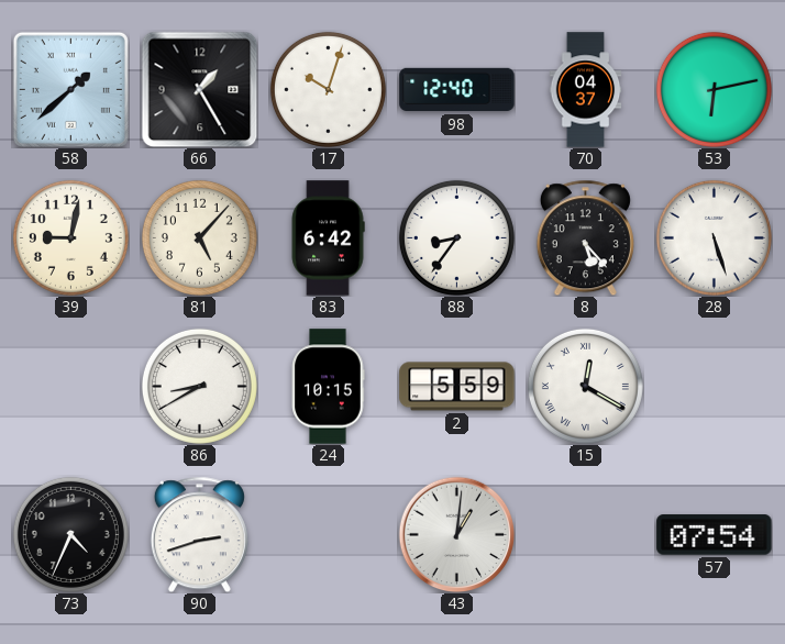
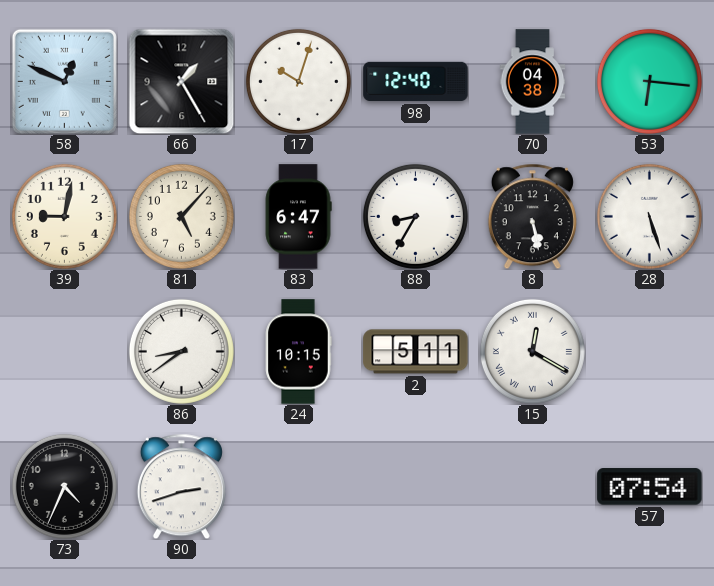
58: 1:38 -> 12:49 (64, 81)
70: 04:37 -> 04:38 (533, 82)
53: 6:13 -> 6:16 (649, 81)
83: 6:42 -> 6:47 (298, 217)
88: 8:36 -> 8:35 (415, 216)
8: 5:23 -> 5:28 (532, 216)
86: 8:40 -> 8:39 (181, 351)
2: 5:59 -> 5:11 (416, 352)
43: 1:01 -> none (456, 534)
